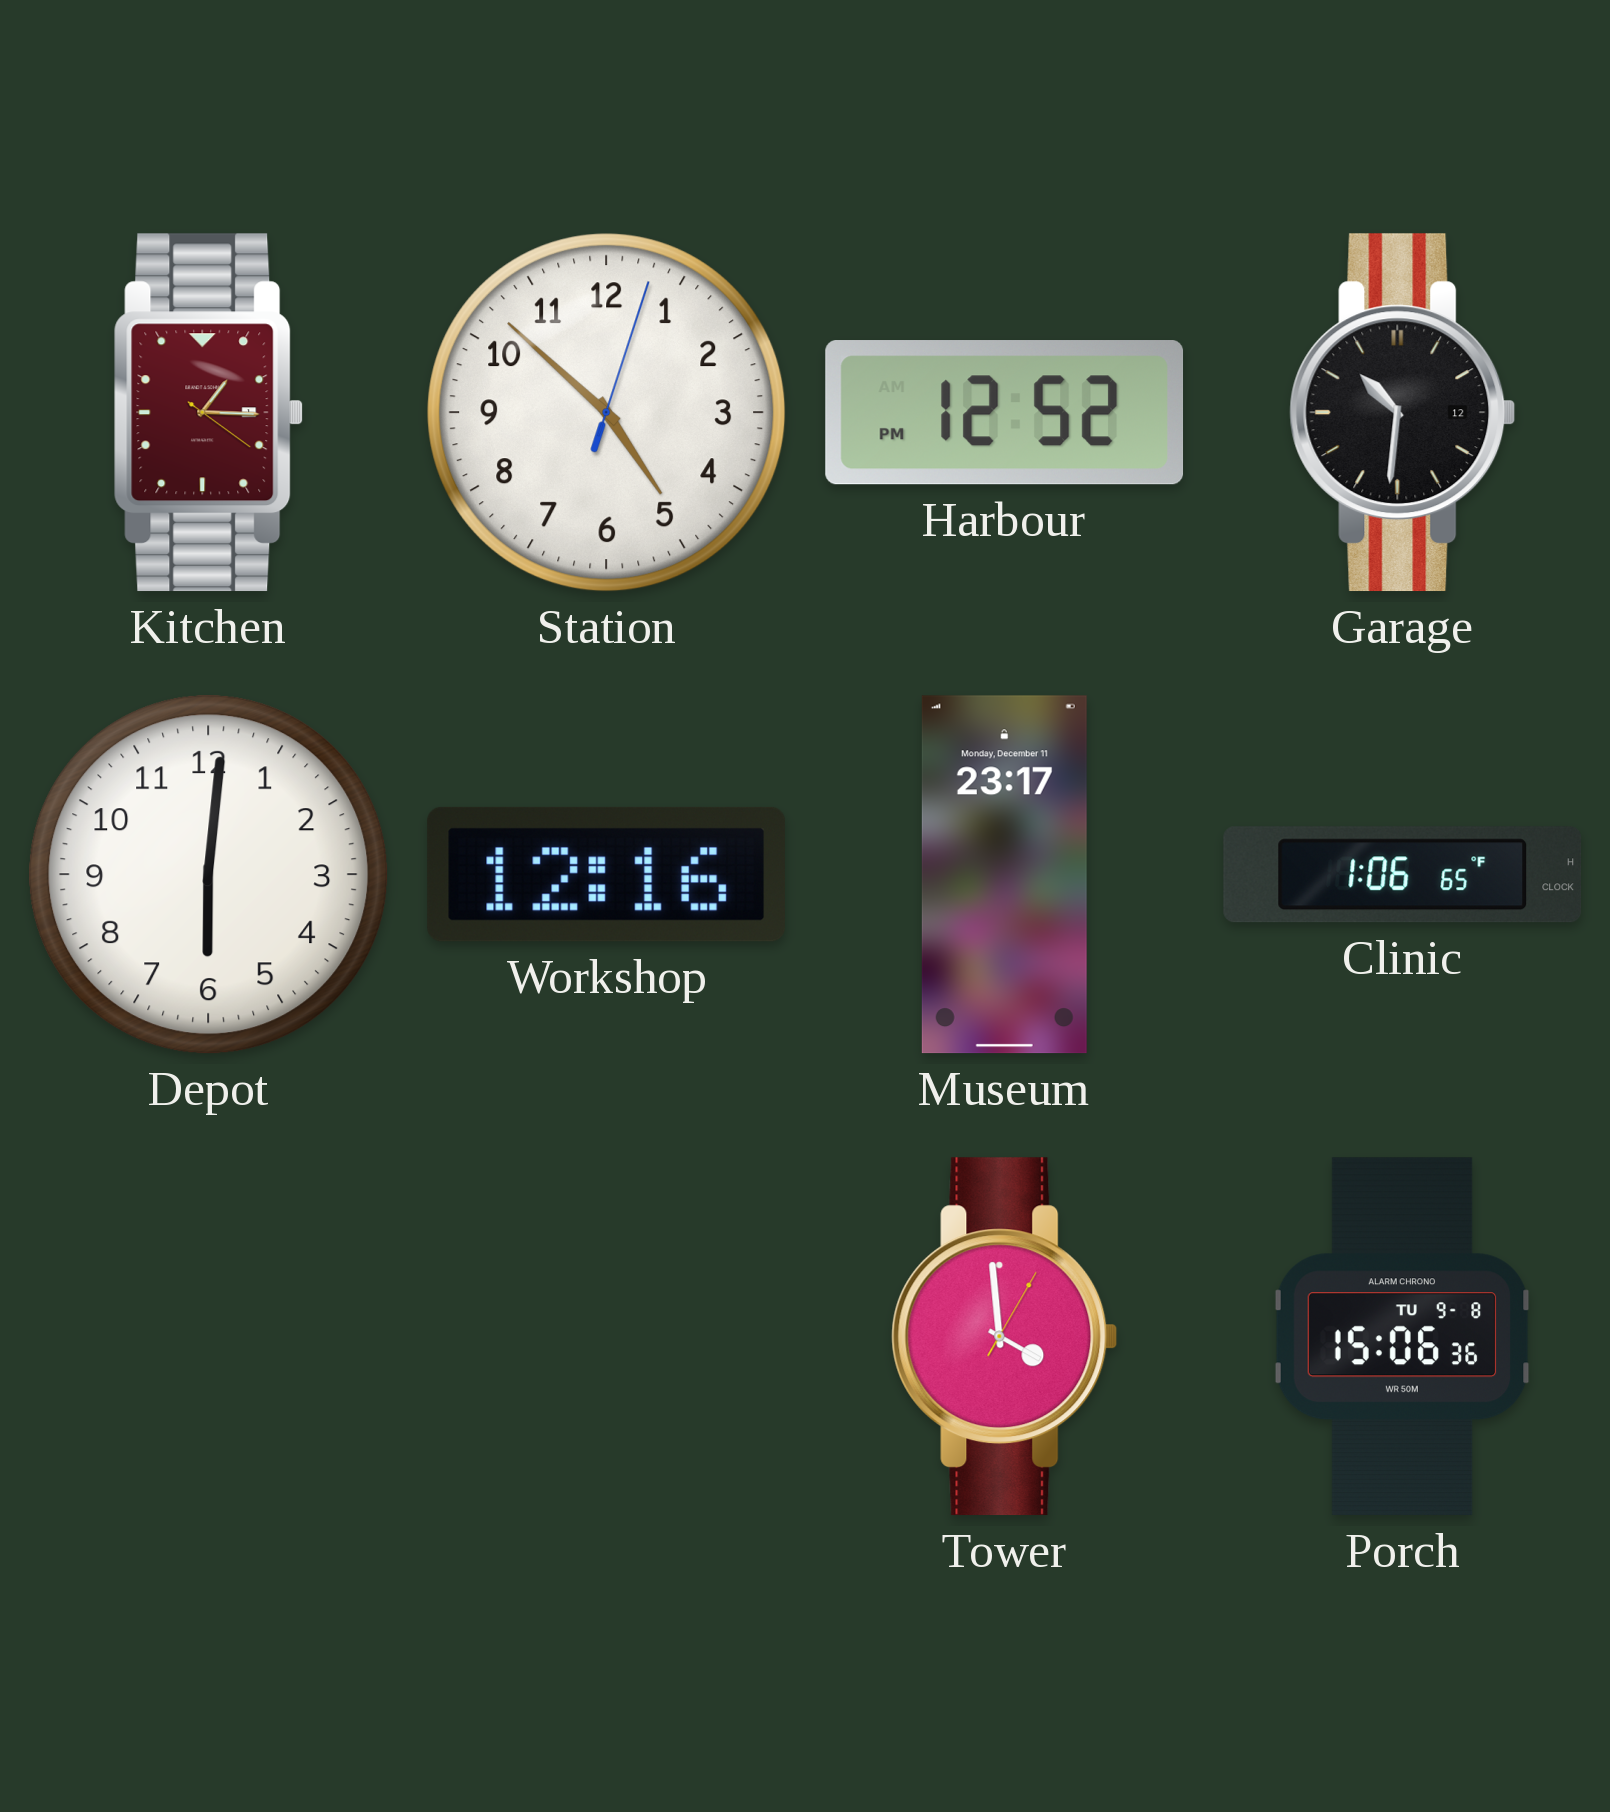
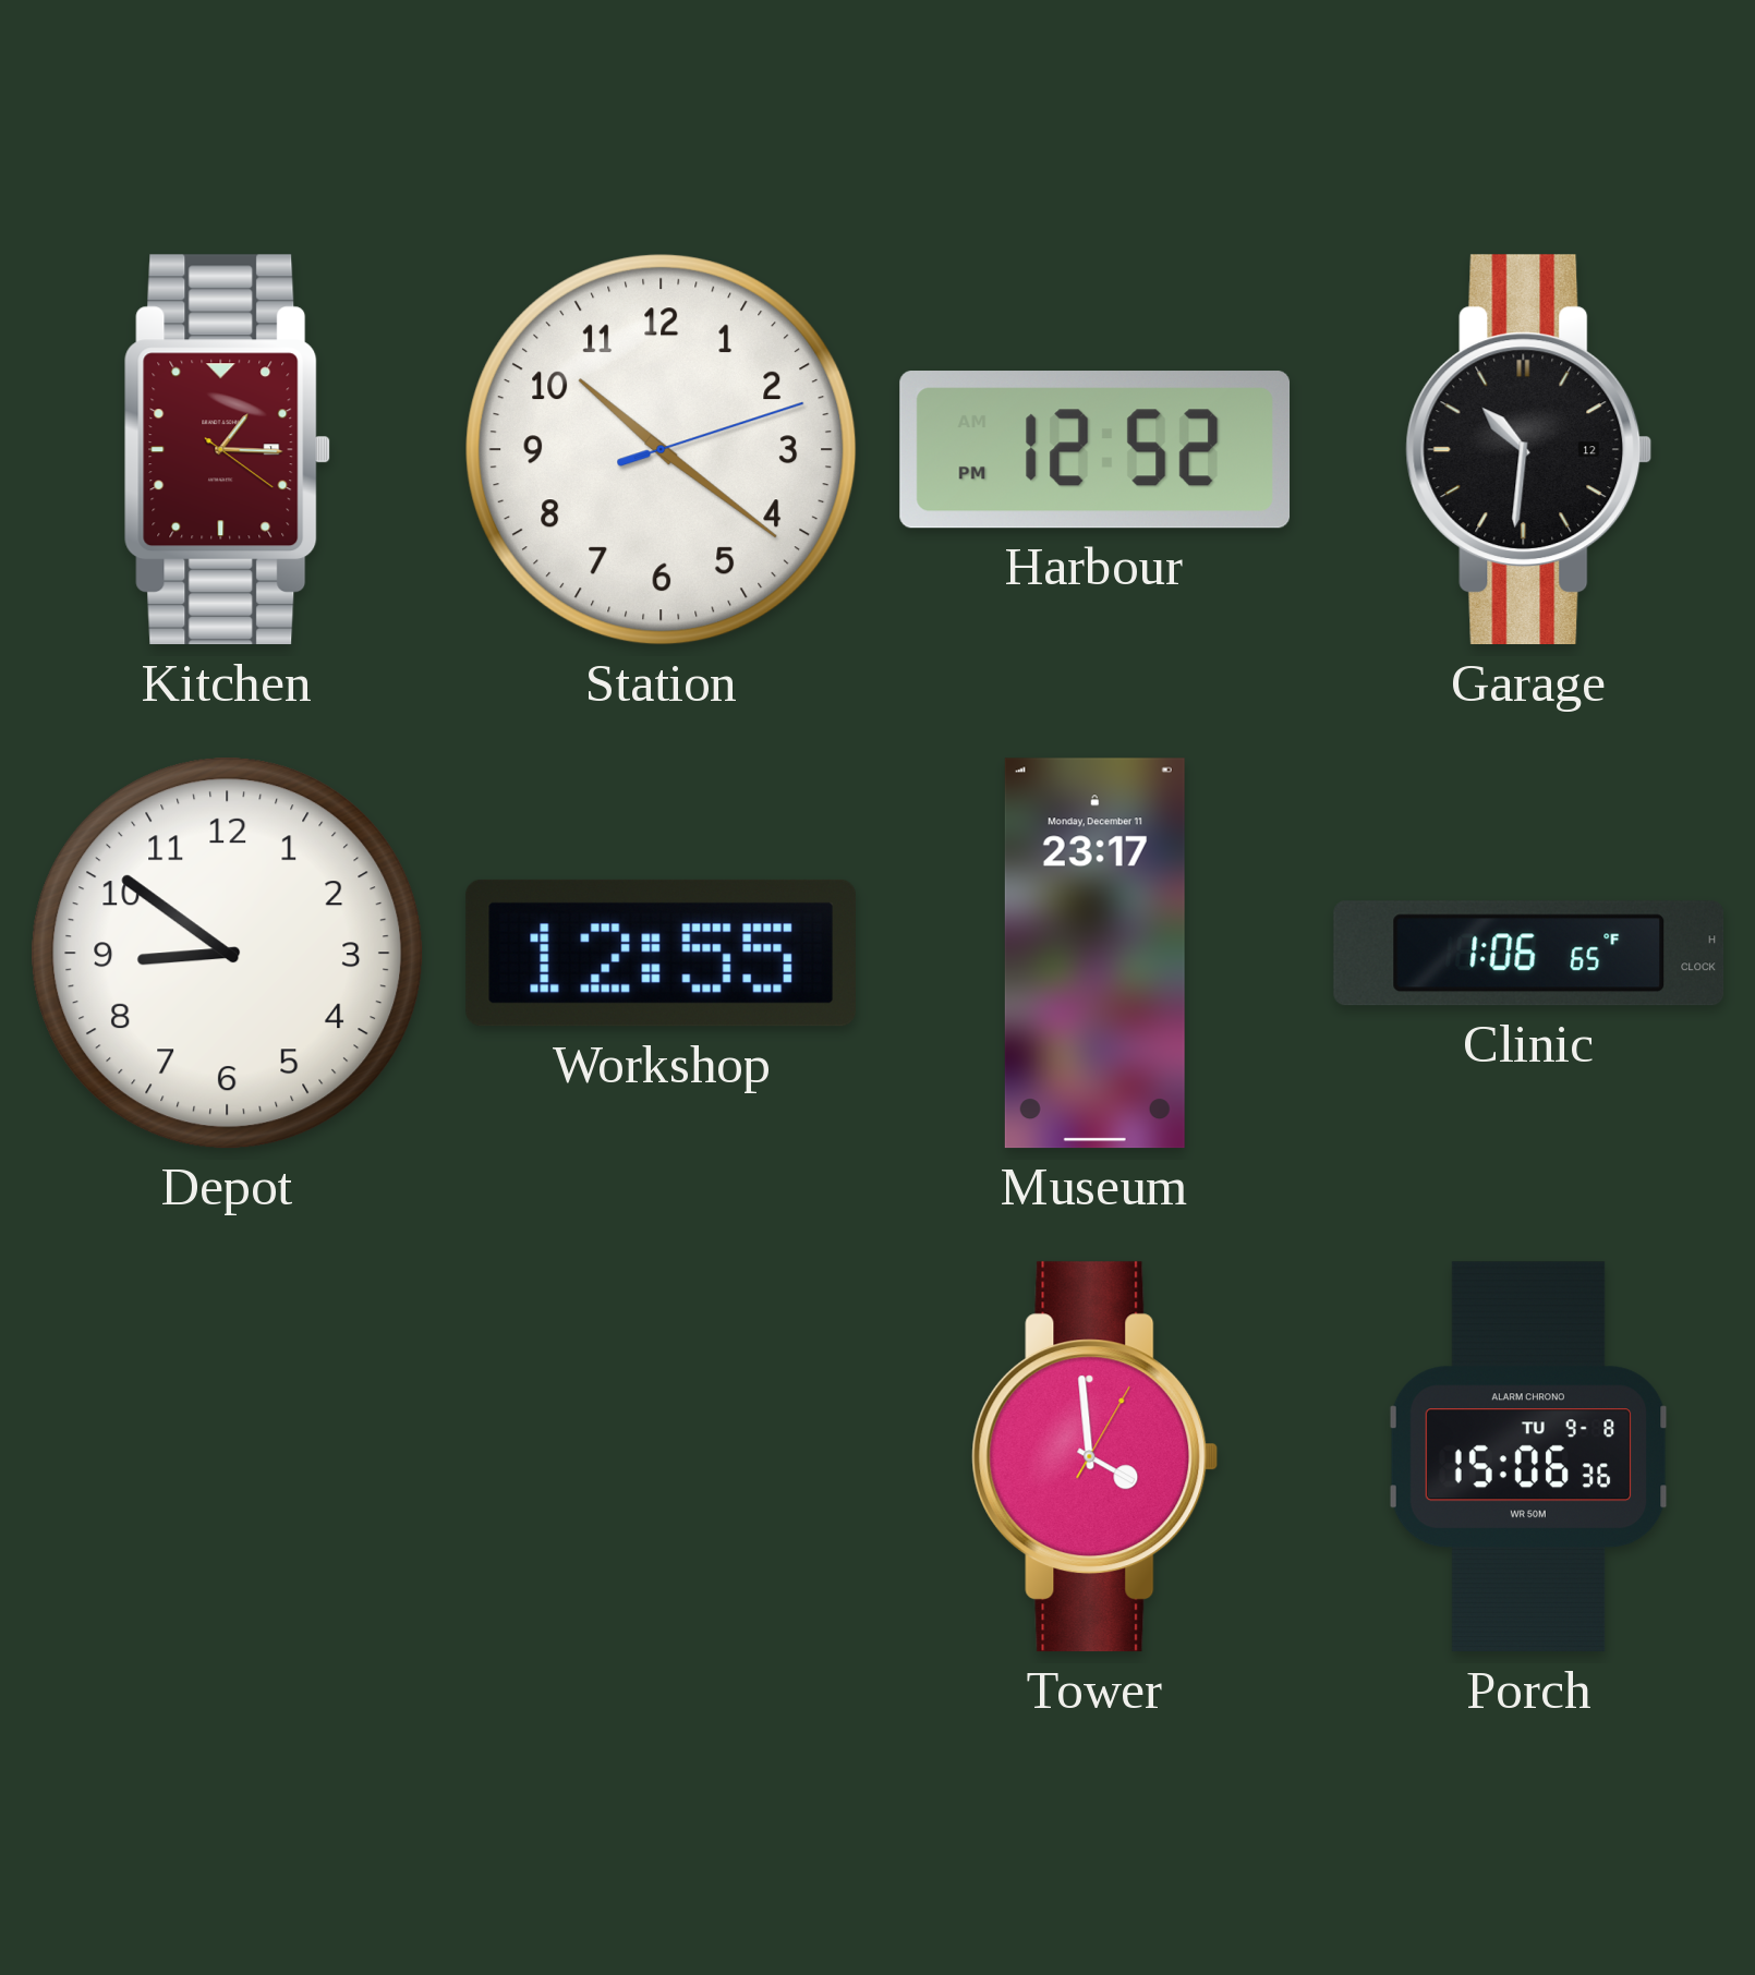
Station: 4:52 -> 10:21 (662, 450)
Depot: 6:01 -> 8:51 (228, 954)
Workshop: 12:16 -> 12:55 (661, 953)
